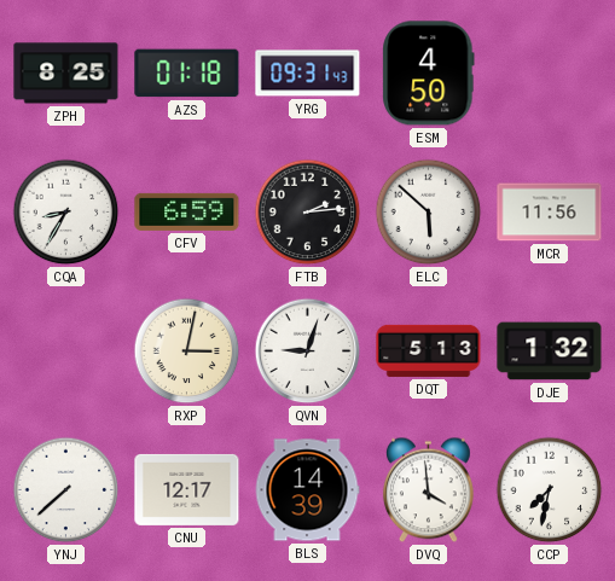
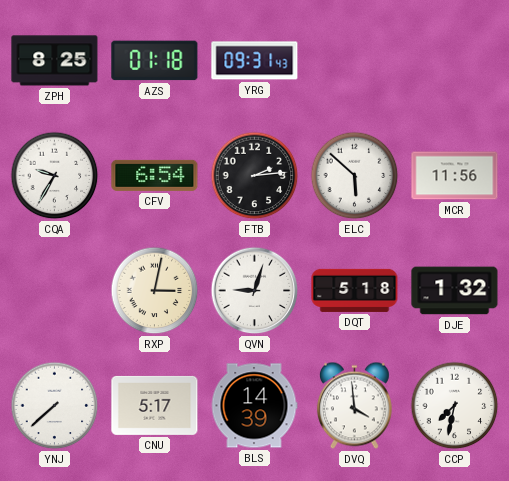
ESM: 4:50 -> none (429, 74)
CQA: 8:35 -> 9:35 (55, 176)
CFV: 6:59 -> 6:54 (155, 175)
DQT: 5:13 -> 5:18 (355, 290)
CNU: 12:17 -> 5:17 (155, 405)
